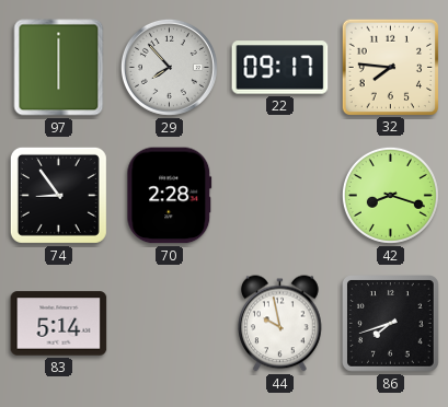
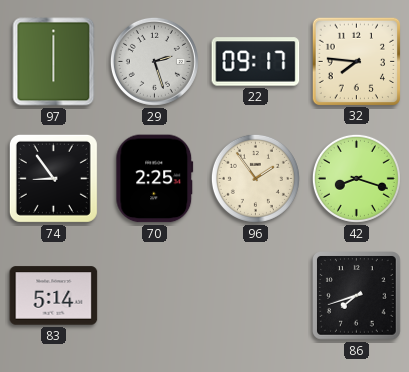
29: 7:53 -> 2:27 (154, 61)
70: 2:28 -> 2:25 (155, 179)
96: none -> 1:54 (255, 178)
44: 9:58 -> none (280, 324)
